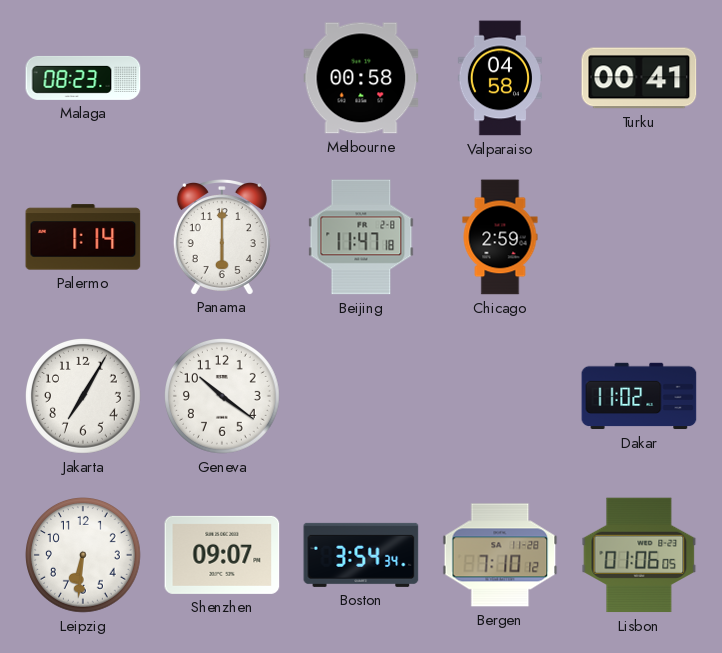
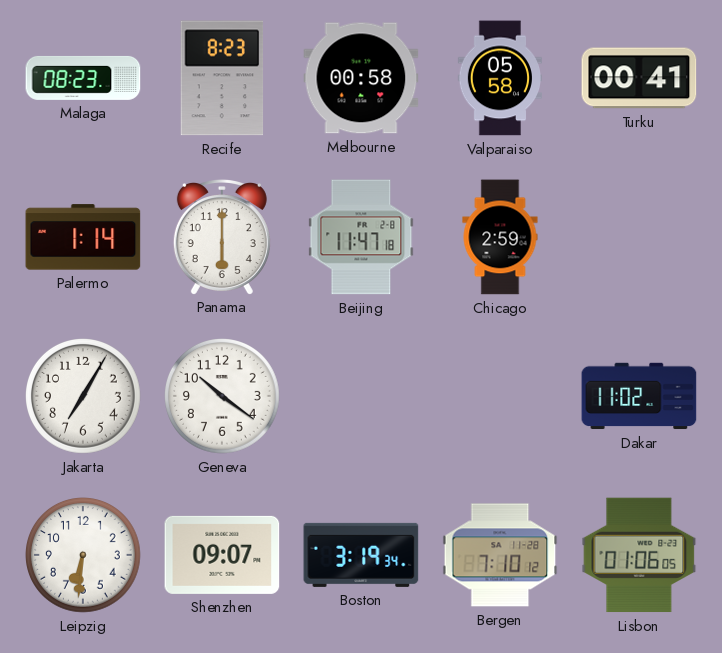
Recife: none -> 8:23 (222, 78)
Valparaiso: 04:58 -> 05:58 (499, 78)
Boston: 3:54 -> 3:19 (361, 555)
